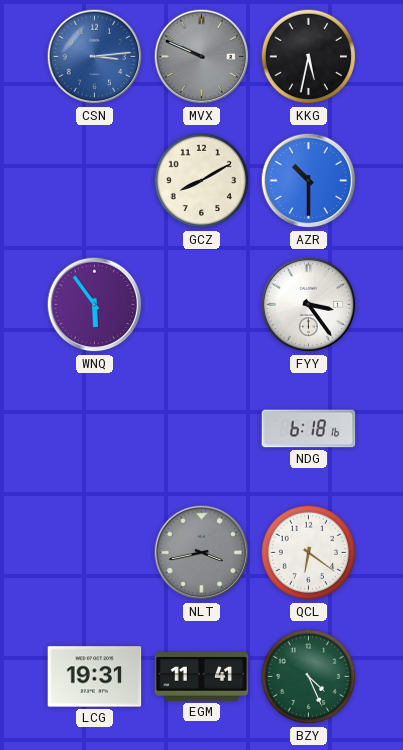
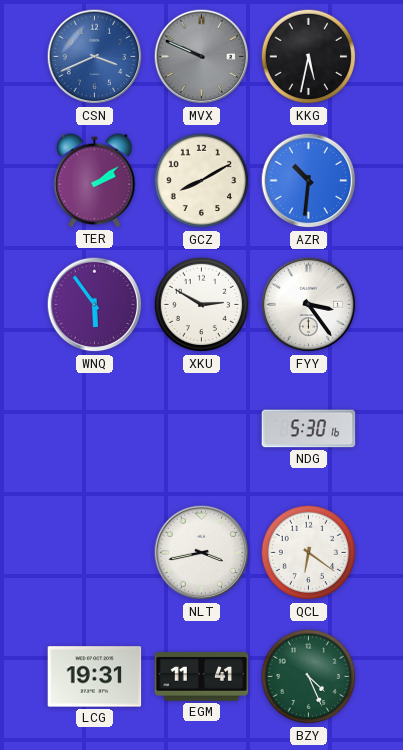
CSN: 3:14 -> 3:41 (95, 57)
TER: none -> 2:09 (95, 181)
AZR: 10:30 -> 10:31 (309, 181)
XKU: none -> 2:50 (202, 305)
NDG: 6:18 -> 5:30 (309, 429)
NLT dial: grey -> white (202, 553)
